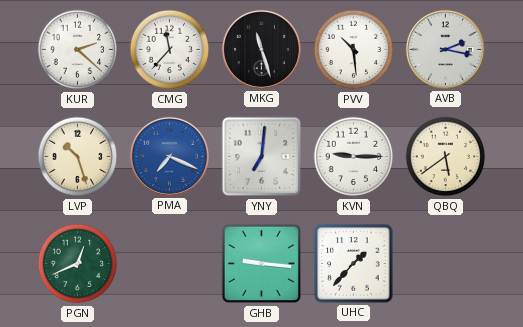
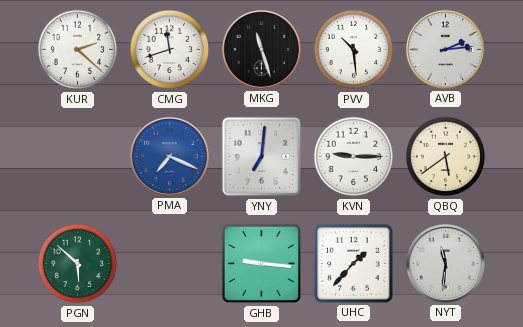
CMG: 11:37 -> 11:42 (170, 50)
AVB: 2:17 -> 2:14 (445, 49)
LVP: 10:27 -> none (78, 157)
PGN: 12:41 -> 5:52 (78, 264)
NYT: none -> 11:31 (445, 263)
